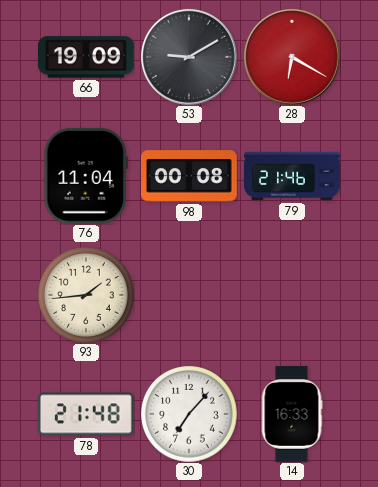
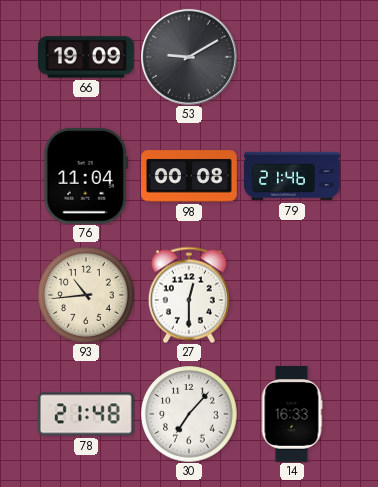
28: 6:20 -> none (292, 57)
93: 1:44 -> 10:44 (86, 295)
27: none -> 12:30 (189, 295)
